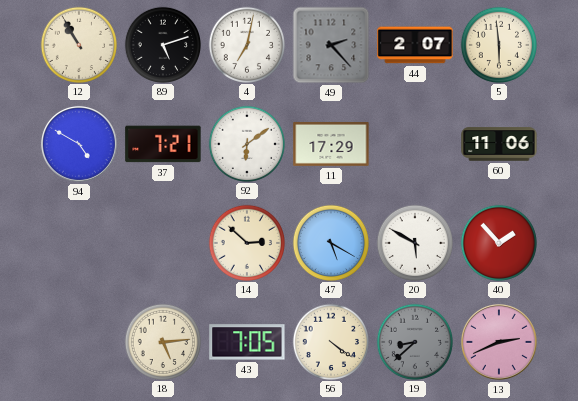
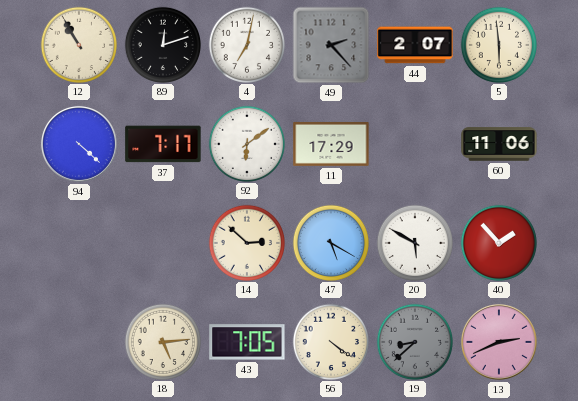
89: 5:12 -> 12:12 (162, 44)
94: 4:50 -> 4:22 (79, 144)
37: 7:21 -> 7:17 (163, 144)
